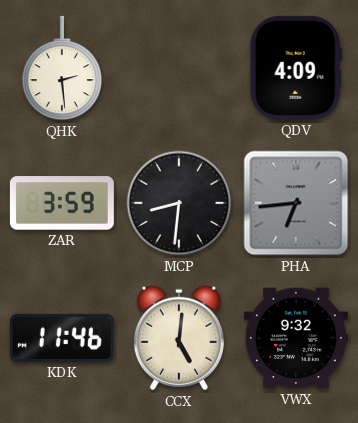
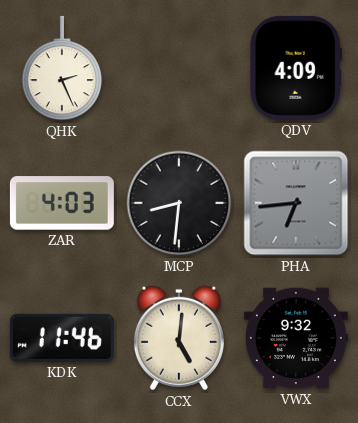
QHK: 2:29 -> 2:26 (62, 68)
ZAR: 3:59 -> 4:03 (62, 203)
